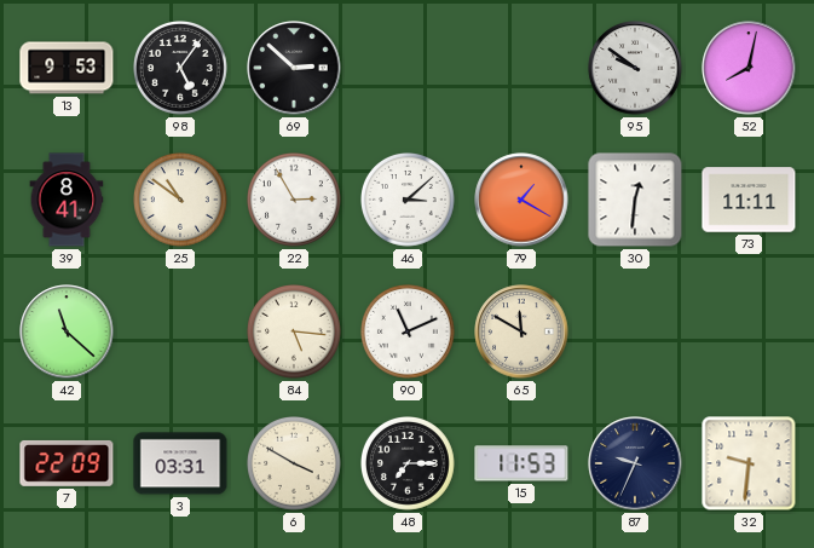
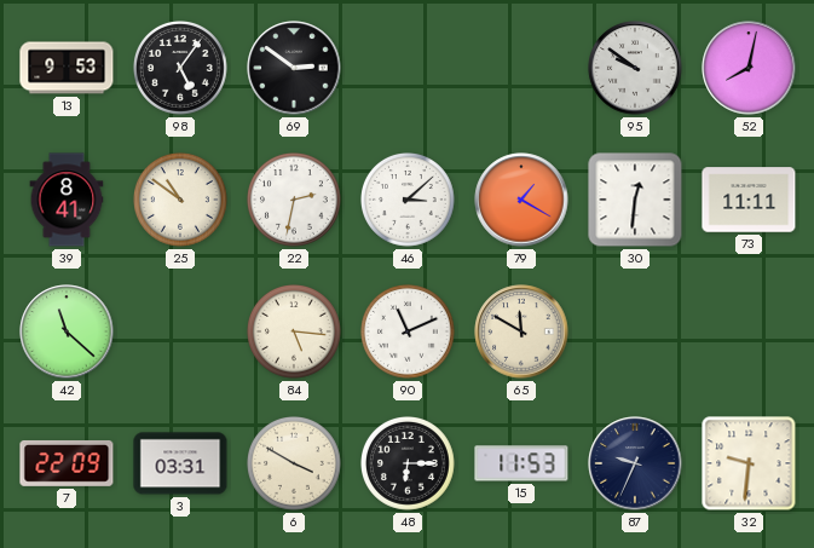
69: 2:52 -> 2:51 (294, 68)
22: 2:55 -> 2:32 (295, 201)
48: 7:15 -> 6:15 (409, 465)
